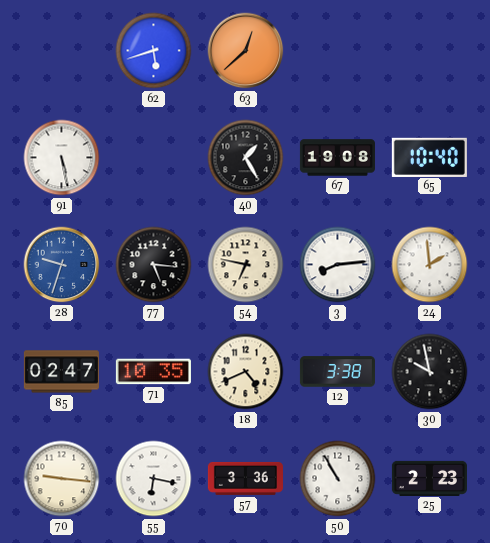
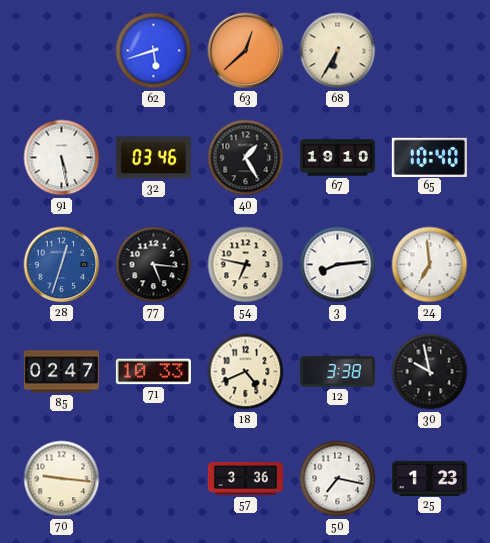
68: none -> 6:35 (338, 51)
32: none -> 03:46 (153, 158)
67: 19:08 -> 19:10 (337, 158)
28: 9:33 -> 12:33 (62, 265)
24: 1:59 -> 6:59 (430, 265)
71: 10:35 -> 10:33 (153, 372)
55: 6:17 -> none (154, 479)
50: 10:55 -> 7:17 (338, 479)
25: 2:23 -> 1:23 (429, 478)
